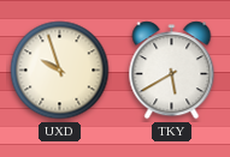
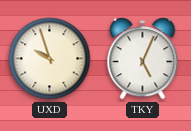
TKY: 5:40 -> 5:04 (143, 59)
